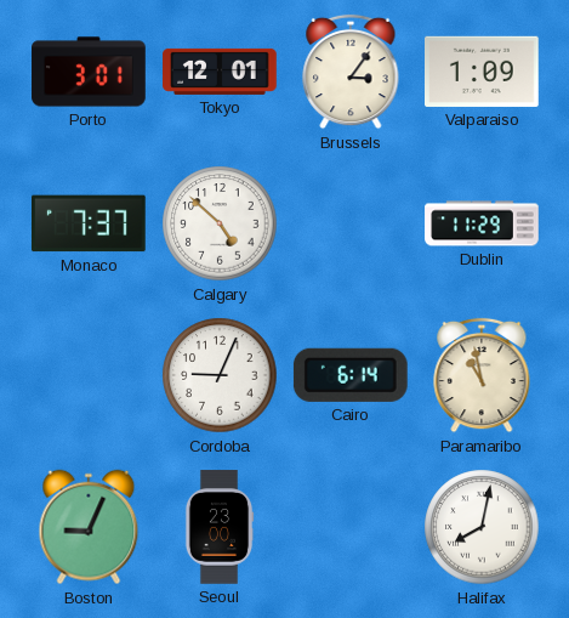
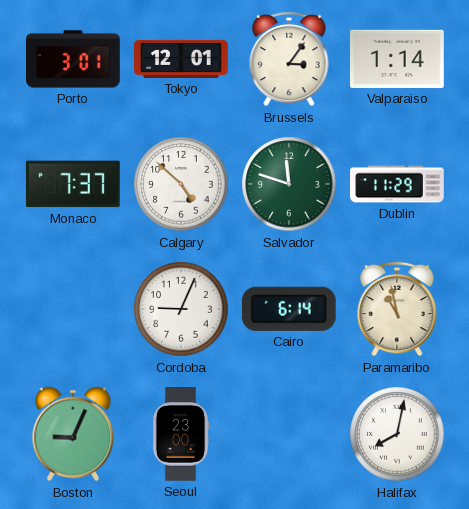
Valparaiso: 1:09 -> 1:14 (398, 59)
Salvador: none -> 11:48 (289, 184)
